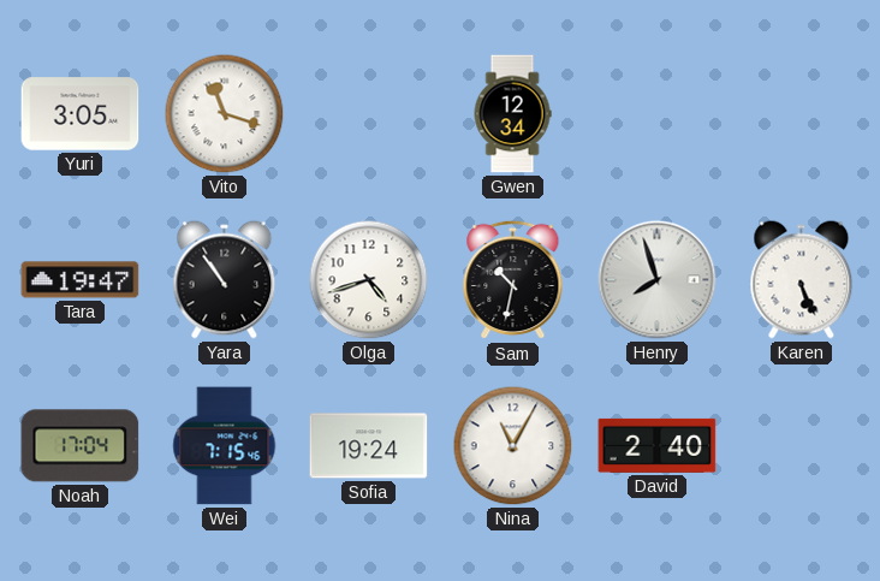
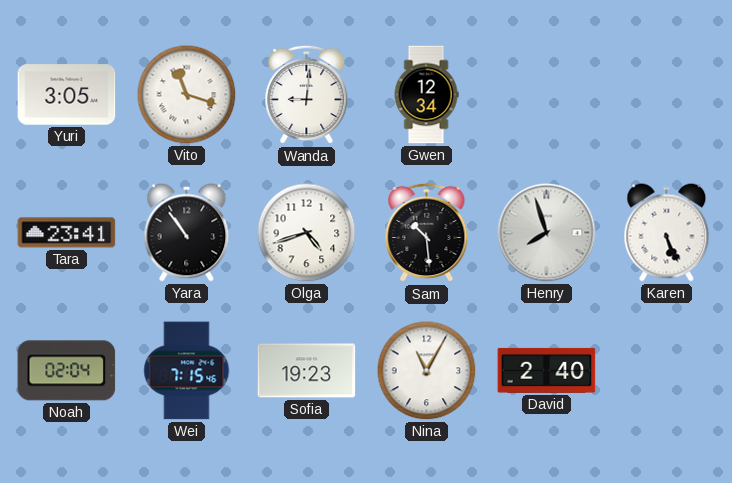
Wanda: none -> 9:01 (307, 95)
Tara: 19:47 -> 23:41 (67, 233)
Sam: 10:32 -> 10:29 (427, 233)
Noah: 17:04 -> 02:04 (67, 371)
Sofia: 19:24 -> 19:23 (307, 371)
